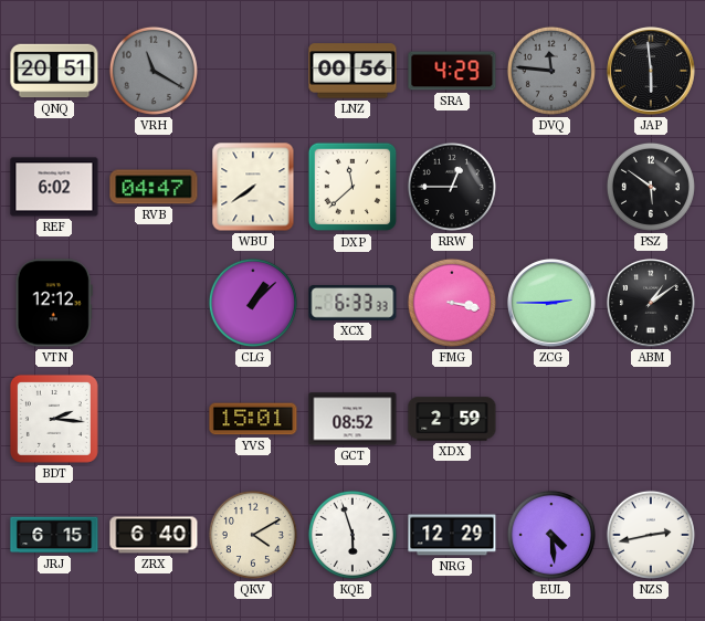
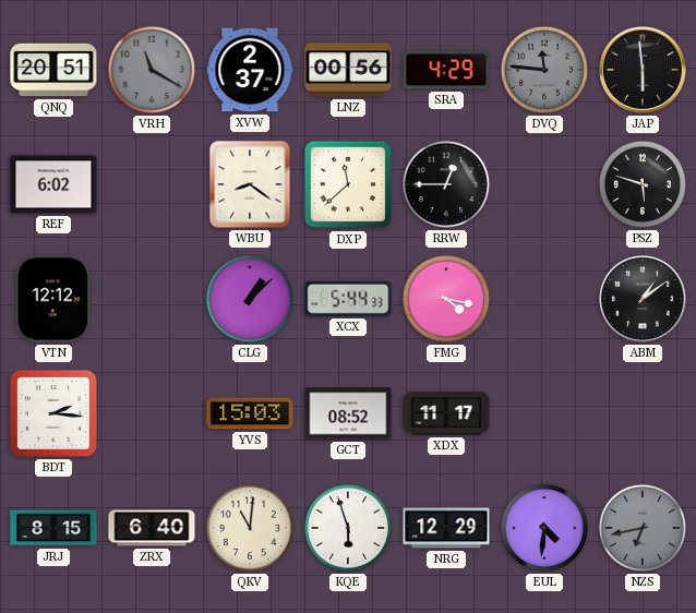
XVW: none -> 2:37 (250, 70)
RVB: 04:47 -> none (154, 187)
WBU: 7:39 -> 8:21 (250, 184)
PSZ: 5:51 -> 5:48 (643, 184)
XCX: 6:33 -> 5:44 (348, 300)
FMG: 3:17 -> 4:17 (446, 299)
ZCG: 2:45 -> none (553, 304)
YVS: 15:01 -> 15:03 (250, 413)
XDX: 2:59 -> 11:17 (446, 413)
JRJ: 6:15 -> 8:15 (53, 528)
QKV: 4:10 -> 11:01 (250, 528)
EUL: 4:29 -> 4:31 (544, 528)
NZS: 2:43 -> 6:43 (643, 528)
NZS dial: white -> grey (643, 528)
